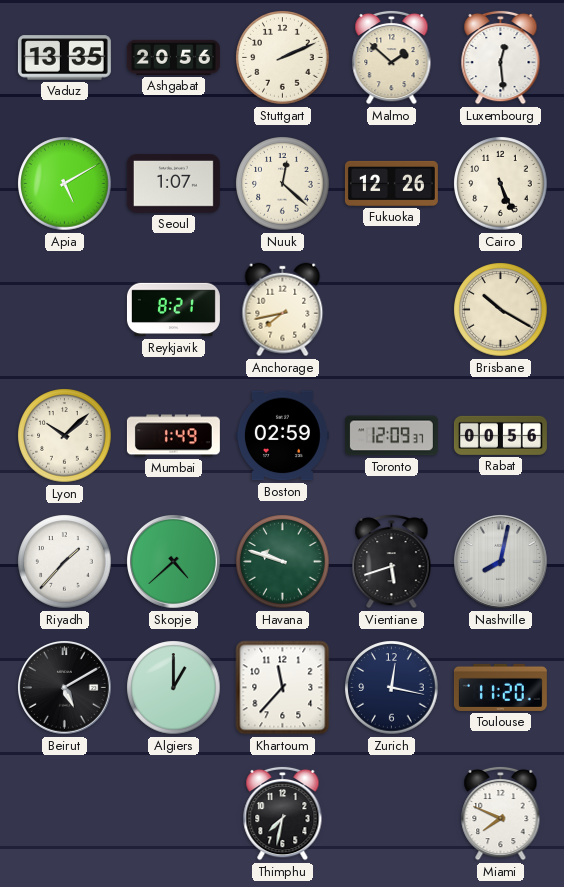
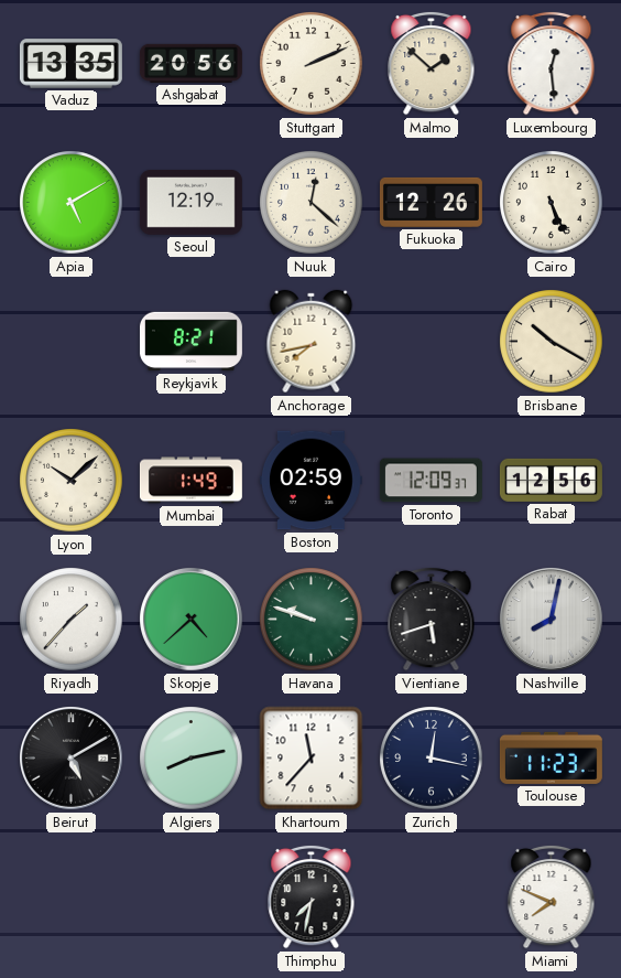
Seoul: 1:07 -> 12:19 (190, 203)
Rabat: 00:56 -> 12:56 (551, 480)
Algiers: 1:00 -> 8:13 (192, 759)
Toulouse: 11:20 -> 11:23 (551, 757)
